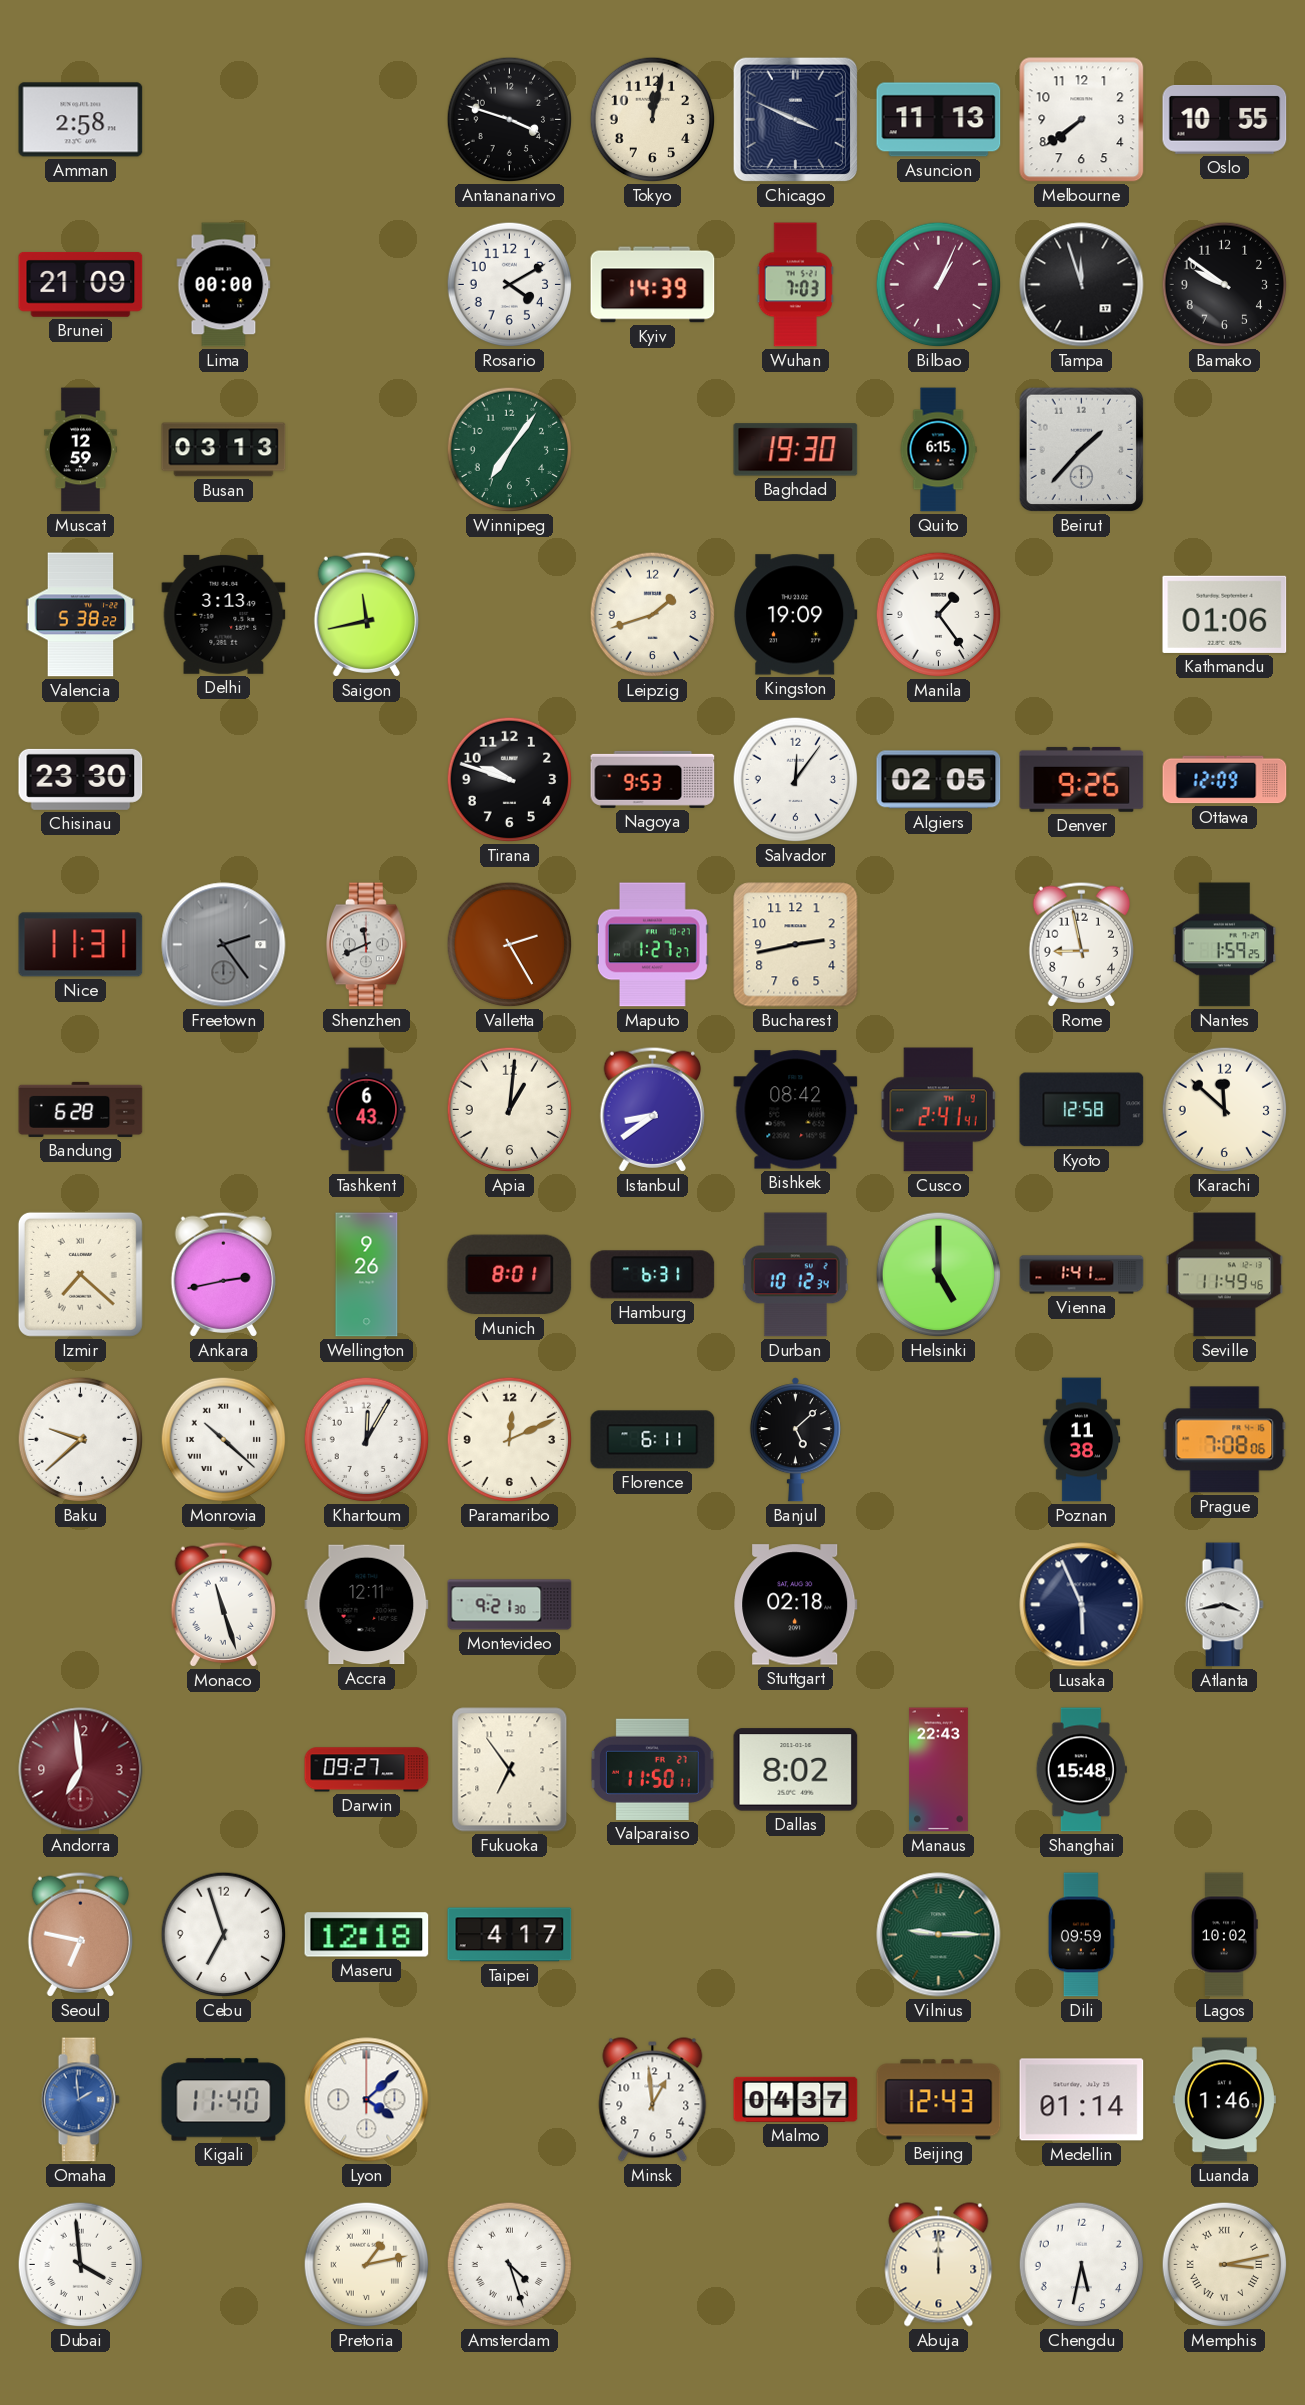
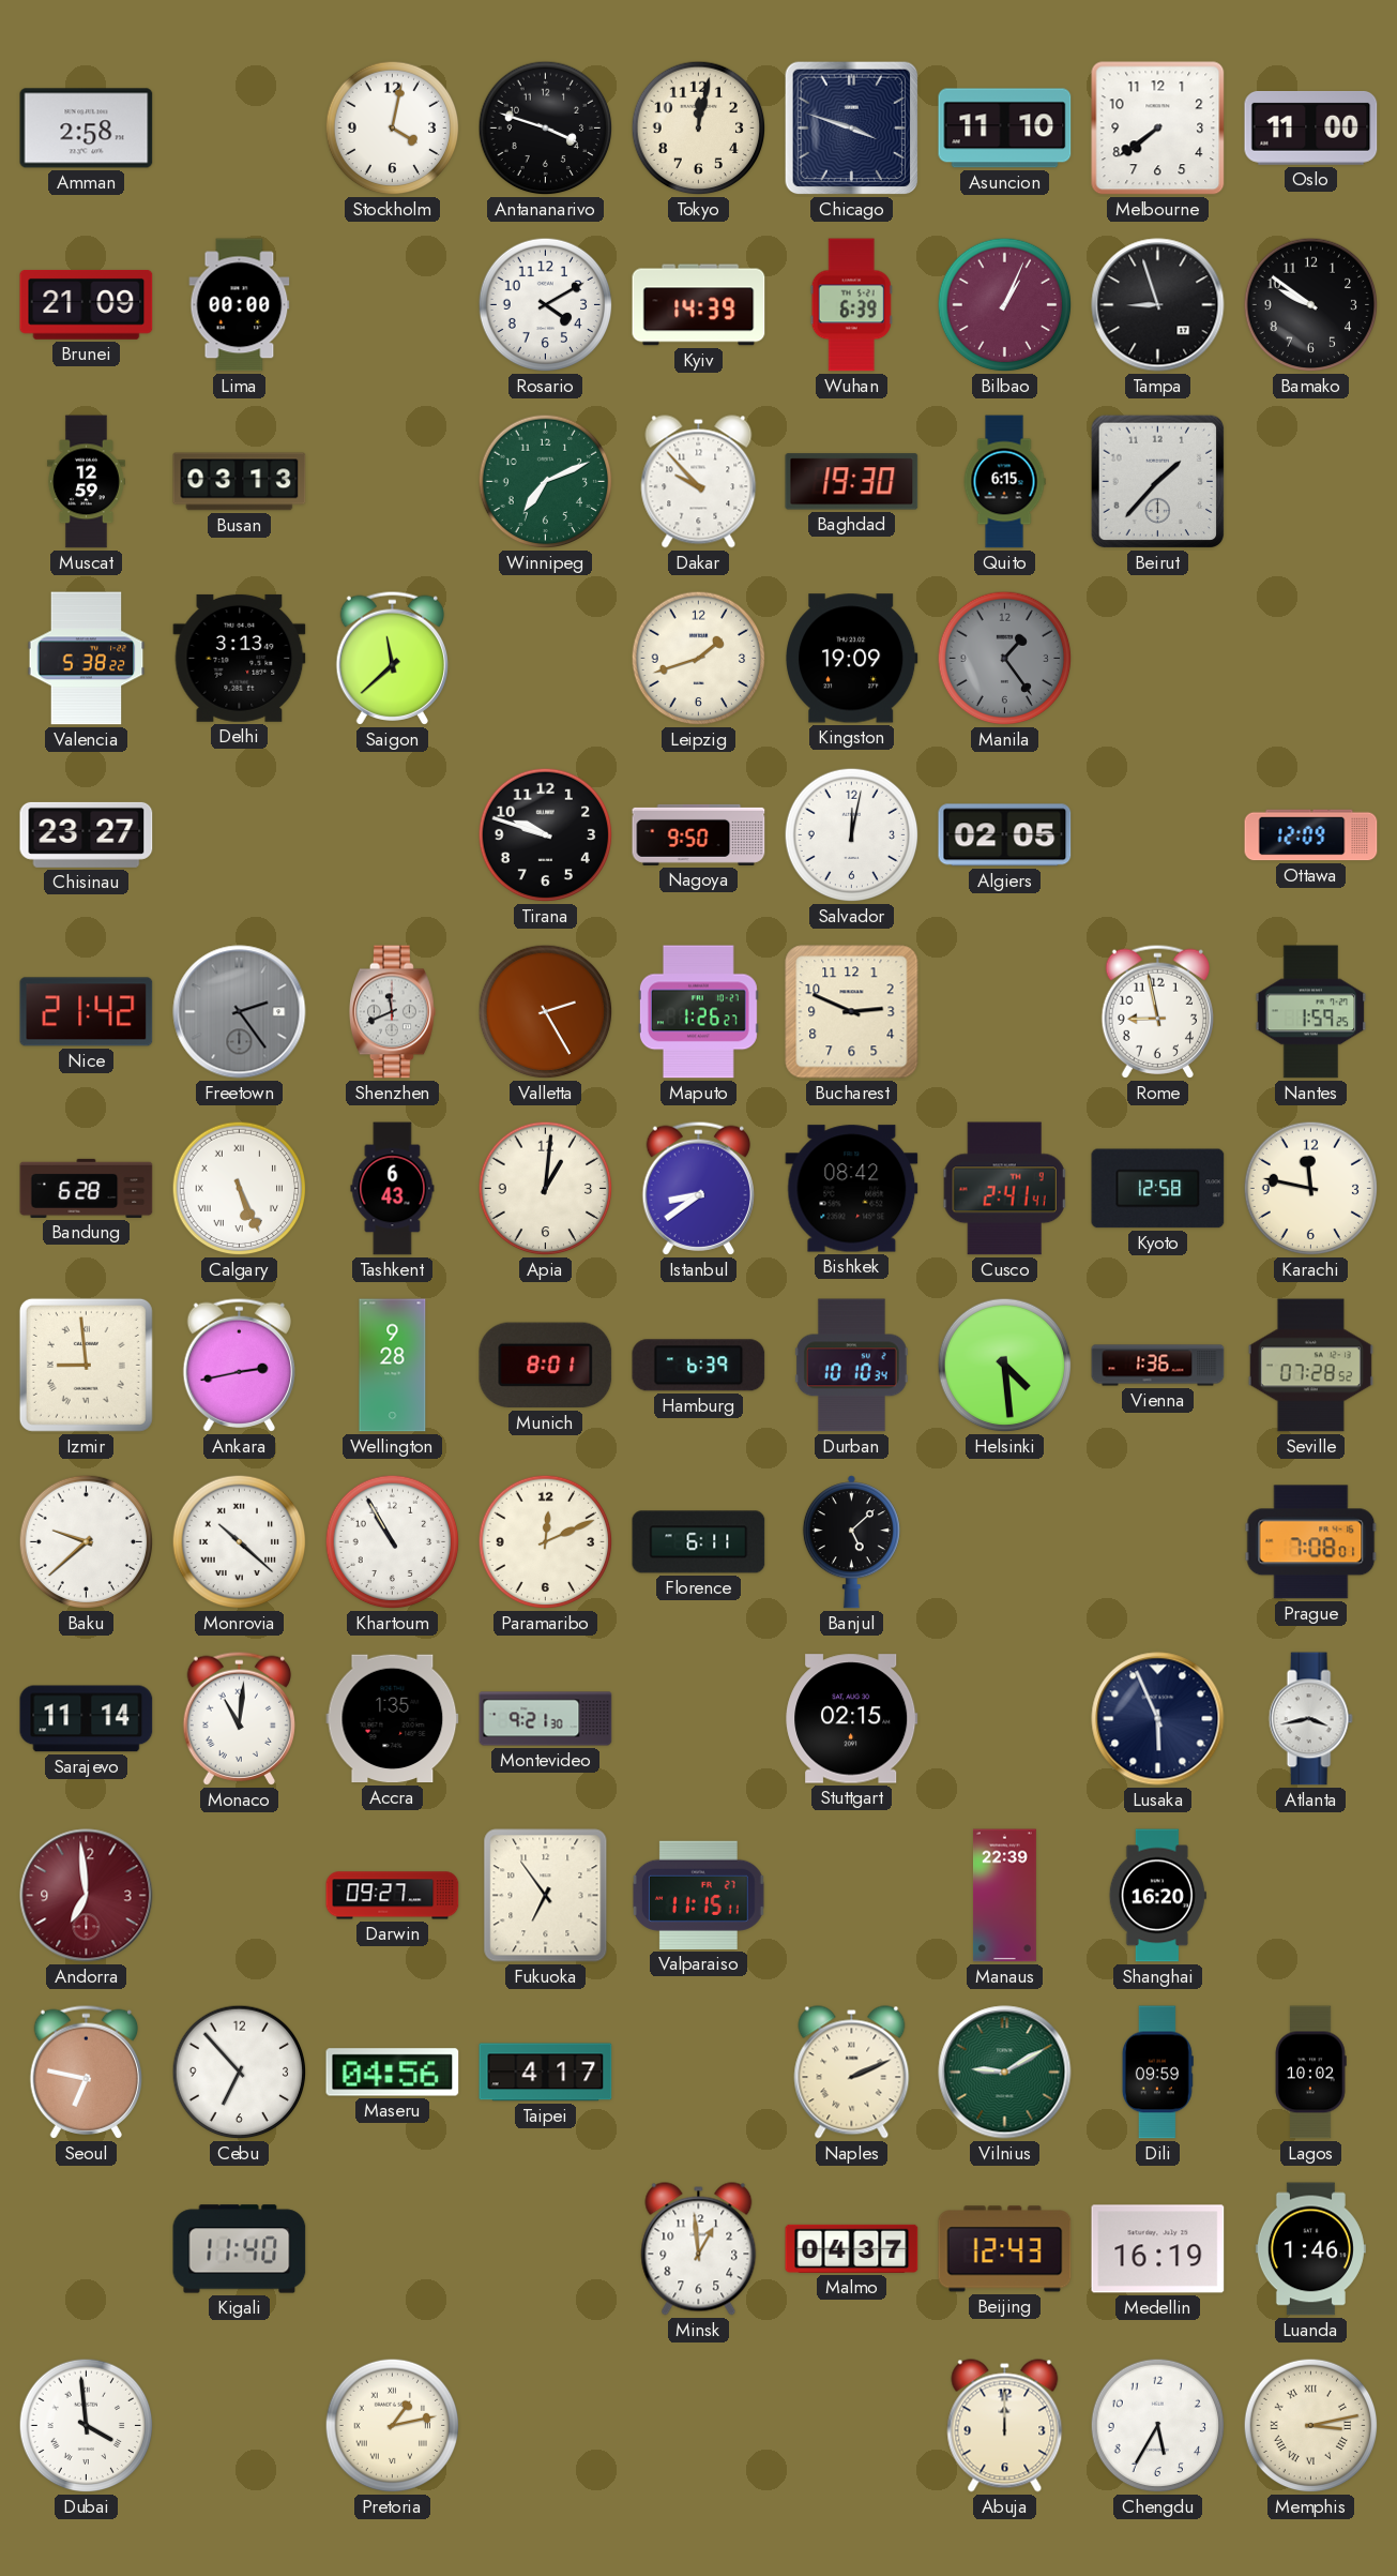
Stockholm: none -> 4:02 (393, 129)
Chicago: 3:49 -> 3:48 (852, 129)
Asuncion: 11:13 -> 11:10 (1005, 129)
Oslo: 10:55 -> 11:00 (1311, 129)
Wuhan: 7:03 -> 6:39 (851, 305)
Tampa: 11:57 -> 8:57 (1158, 305)
Winnipeg: 7:06 -> 7:11 (546, 482)
Dakar: none -> 9:53 (699, 482)
Saigon: 11:43 -> 11:38 (392, 658)
Manila dial: white -> grey (1005, 659)
Kathmandu: 01:06 -> none (1225, 614)
Chisinau: 23:30 -> 23:27 (87, 834)
Nagoya: 9:53 -> 9:50 (699, 834)
Salvador: 12:06 -> 12:02 (852, 835)
Denver: 9:26 -> none (1082, 779)
Nice: 11:31 -> 21:42 (87, 1012)
Maputo: 1:27 -> 1:26 (698, 1012)
Bucharest: 2:43 -> 2:49 (852, 1012)
Calgary: none -> 5:26 (240, 1189)
Karachi: 11:52 -> 11:47 (1311, 1189)
Izmir: 7:22 -> 8:59 (86, 1365)
Wellington: 9:26 -> 9:28 (393, 1366)
Hamburg: 6:31 -> 6:39 (699, 1366)
Durban: 10:12 -> 10:10 (851, 1366)
Helsinki: 5:00 -> 4:29 (1005, 1366)
Vienna: 1:41 -> 1:36 (1158, 1366)
Seville: 11:49 -> 07:28 (1310, 1366)
Khartoum: 12:05 -> 10:55 (393, 1542)
Poznan: 11:38 -> none (1082, 1440)
Prague: 7:08:06 -> 7:08:01 (1311, 1542)
Sarajevo: none -> 11:14 (87, 1719)
Monaco: 11:27 -> 11:01 (239, 1718)
Accra: 12:11 -> 1:35 (393, 1719)
Stuttgart: 02:18 -> 02:15 (852, 1719)
Valparaiso: 11:50 -> 11:15 (698, 1895)
Dallas: 8:02 -> none (796, 1770)
Manaus: 22:43 -> 22:39 (1004, 1896)
Shanghai: 15:48 -> 16:20 (1157, 1896)
Cebu: 6:57 -> 6:53 (240, 2073)
Maseru: 12:18 -> 04:56 (393, 2073)
Naples: none -> 2:11 (852, 2073)
Vilnius: 9:15 -> 9:10 (1005, 2073)
Omaha: 1:59 -> none (80, 2100)
Lyon: 4:08 -> none (367, 2100)
Medellin: 01:14 -> 16:19 (1158, 2249)
Amsterdam: 4:27 -> none (510, 2265)
Chengdu: 5:32 -> 5:35 (1158, 2426)
